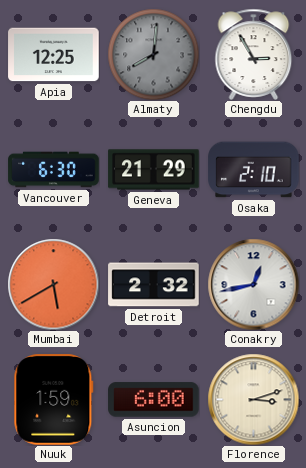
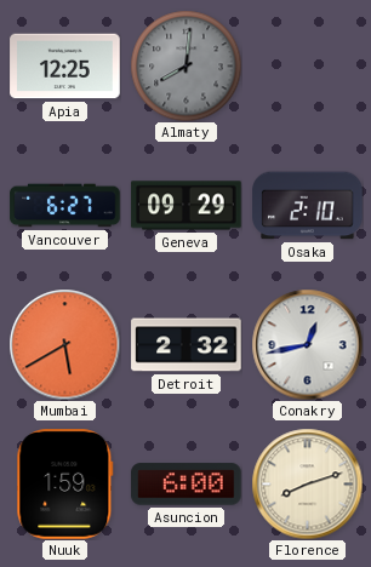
Chengdu: 2:55 -> none (254, 54)
Vancouver: 6:30 -> 6:27 (65, 206)
Geneva: 21:29 -> 09:29 (187, 206)
Florence: 3:12 -> 8:12 (307, 483)
